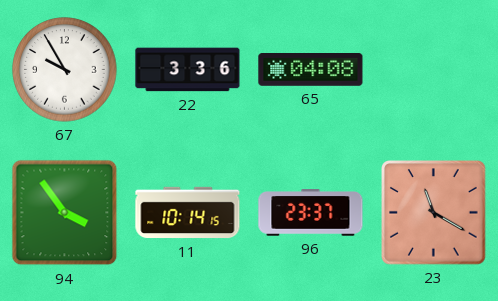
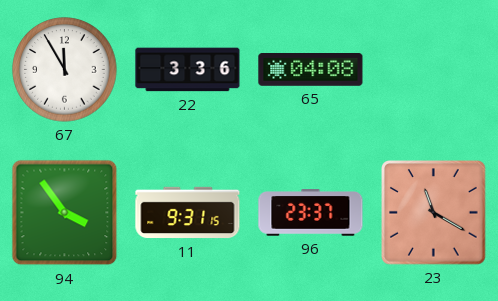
67: 9:55 -> 11:55 (65, 70)
11: 10:14 -> 9:31 (188, 213)
